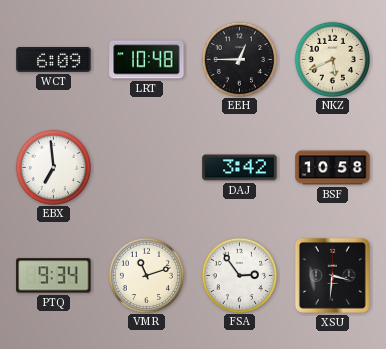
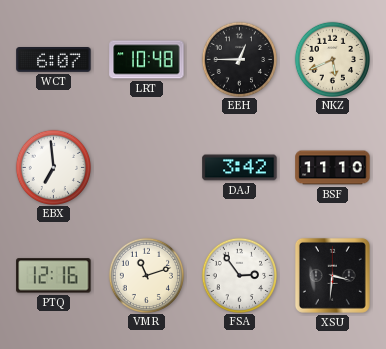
WCT: 6:09 -> 6:07 (54, 60)
BSF: 10:58 -> 11:10 (333, 168)
PTQ: 9:34 -> 12:16 (54, 276)
